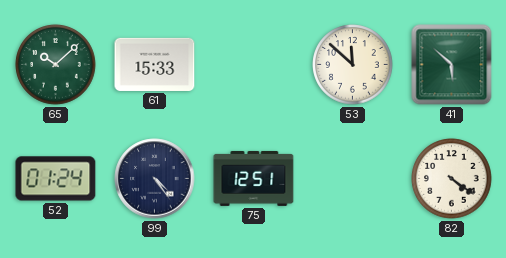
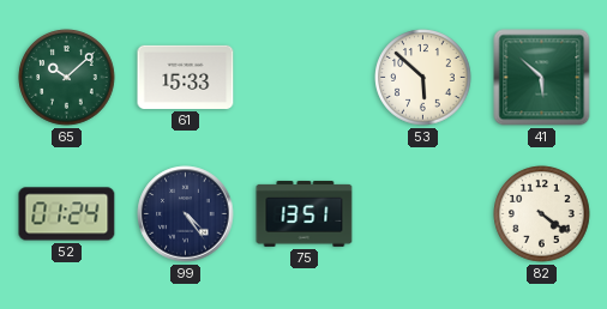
53: 11:52 -> 5:52 (423, 78)
75: 12:51 -> 13:51 (305, 213)
